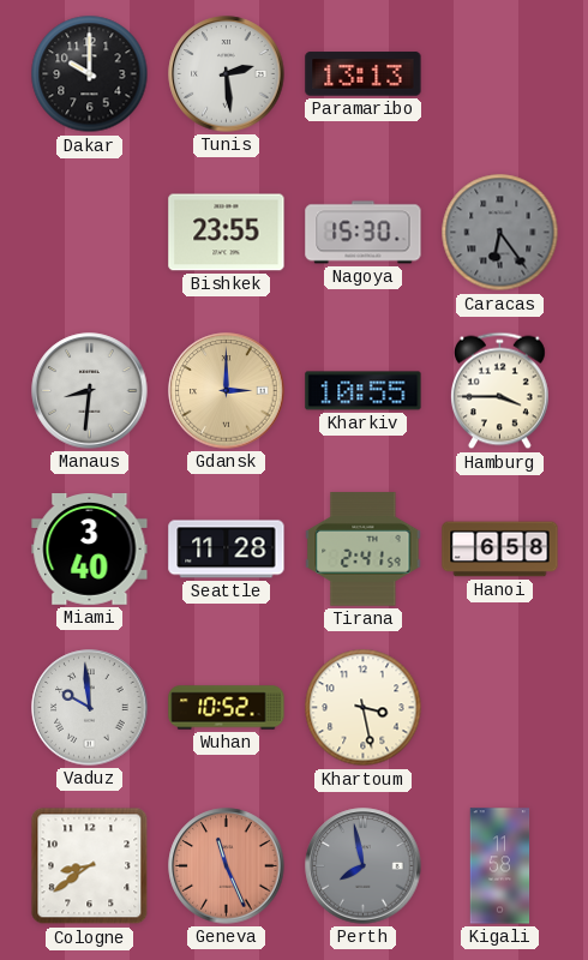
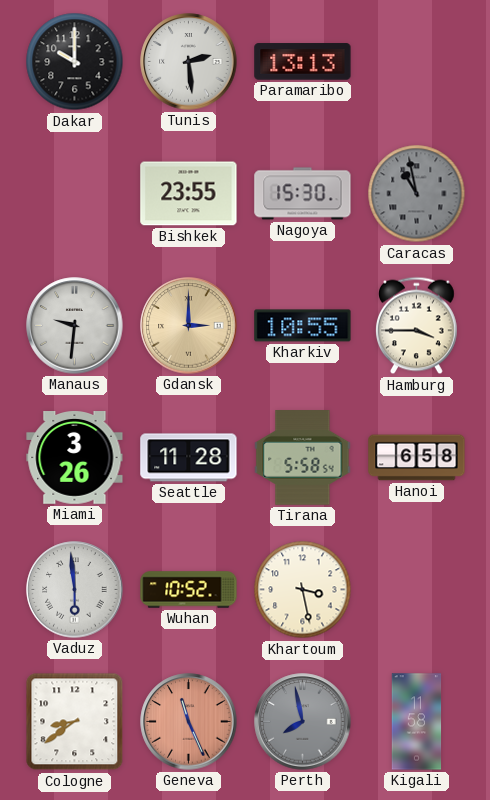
Caracas: 6:24 -> 10:58 (417, 194)
Manaus: 8:31 -> 9:31 (75, 326)
Miami: 3:40 -> 3:26 (75, 458)
Tirana: 2:41 -> 5:58 (303, 458)
Vaduz: 9:59 -> 5:59 (75, 590)
